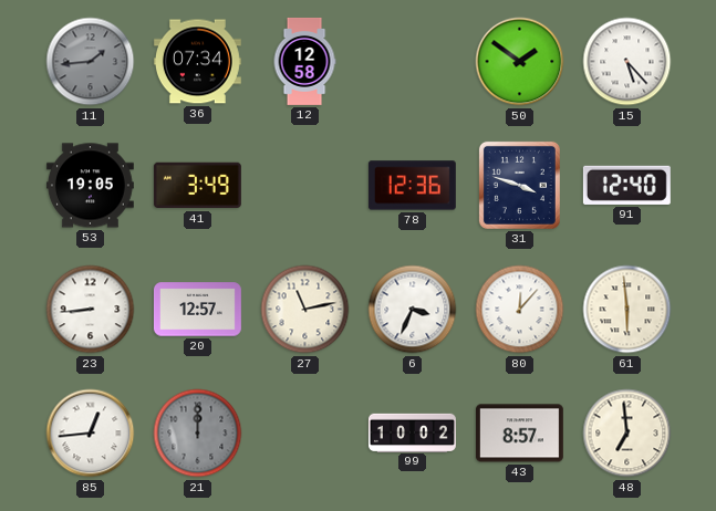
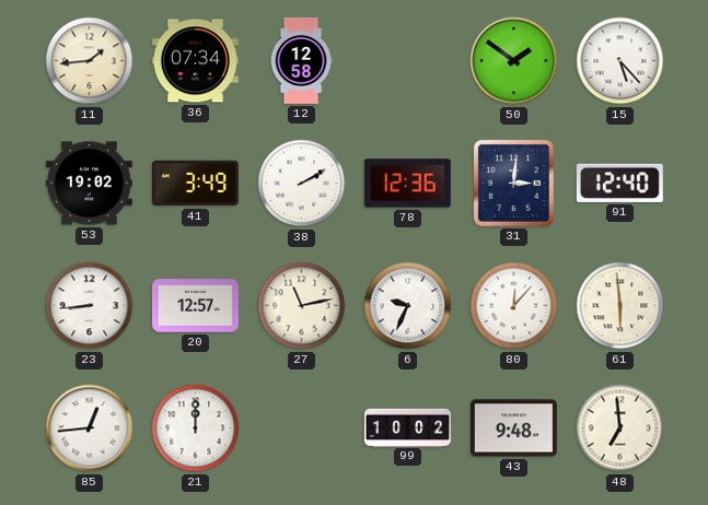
11 dial: grey -> cream (90, 61)
53: 19:05 -> 19:02 (89, 184)
38: none -> 2:10 (302, 184)
31: 3:48 -> 3:01 (513, 183)
6: 3:34 -> 9:34 (408, 306)
21 dial: grey -> white (196, 428)
43: 8:57 -> 9:48 (513, 428)
